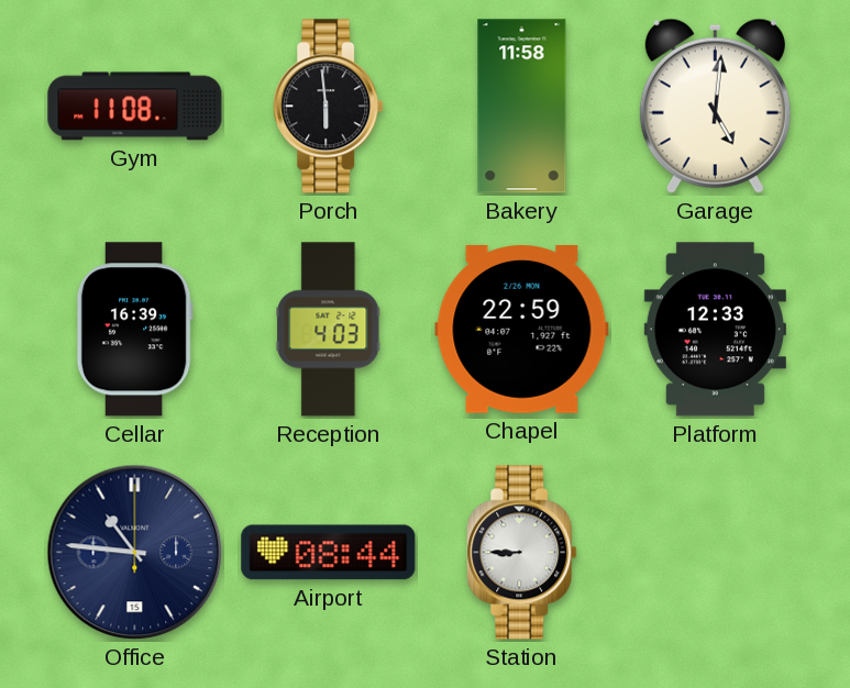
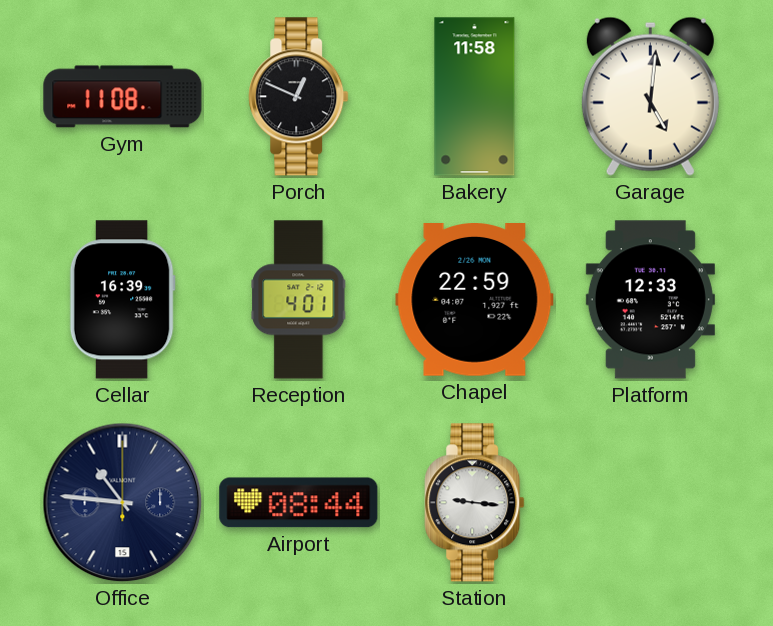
Porch: 5:59 -> 12:49 (299, 97)
Reception: 4:03 -> 4:01 (299, 300)
Station: 8:45 -> 9:16 (475, 503)
